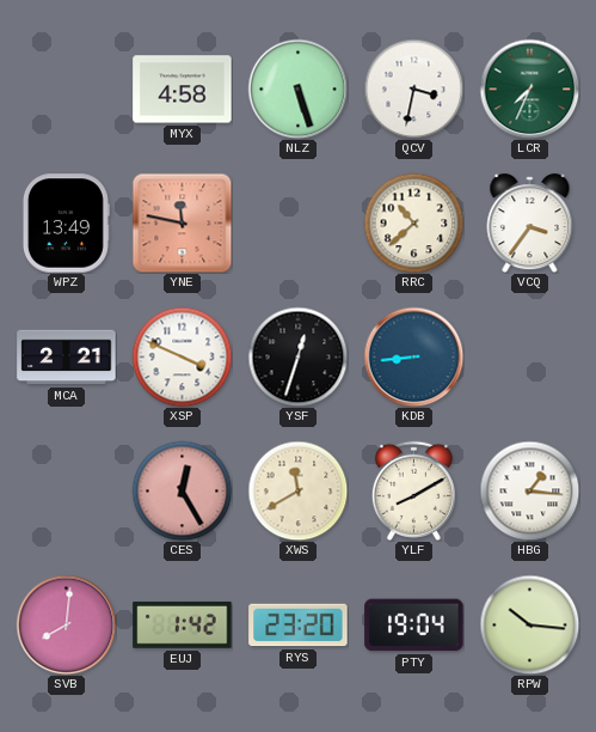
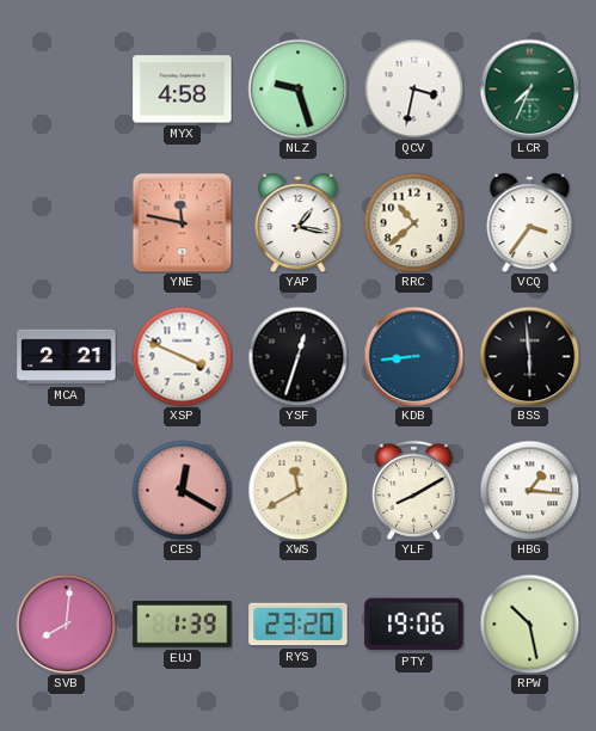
NLZ: 5:27 -> 9:27 (297, 88)
WPZ: 13:49 -> none (66, 224)
YAP: none -> 1:17 (299, 223)
BSS: none -> 5:59 (529, 356)
CES: 12:25 -> 12:20 (182, 490)
EUJ: 1:42 -> 1:39 (183, 623)
PTY: 19:04 -> 19:06 (414, 625)
RPW: 10:16 -> 10:28 (529, 623)
